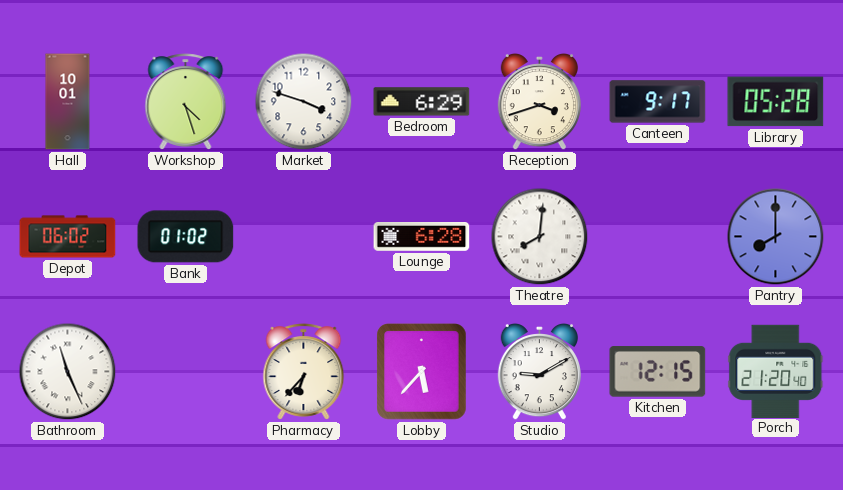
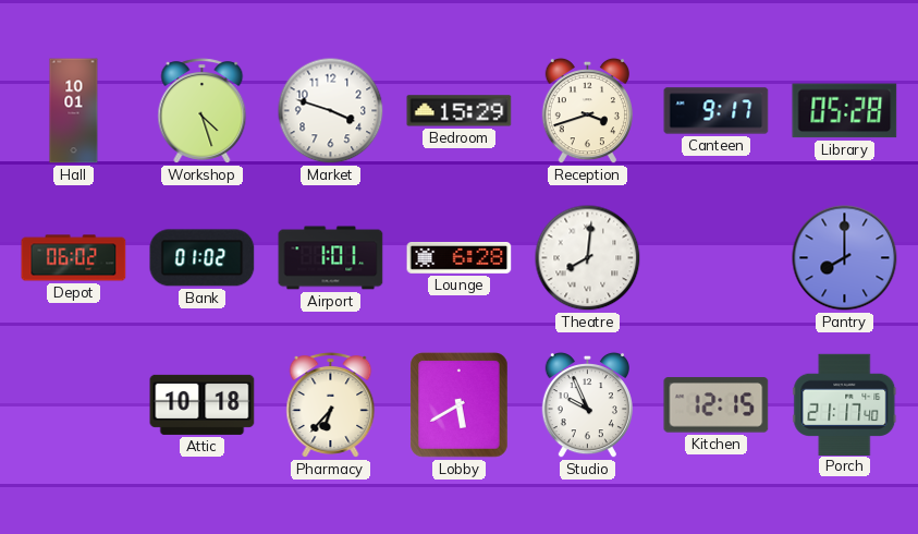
Bedroom: 6:29 -> 15:29 (460, 111)
Airport: none -> 1:01 (331, 258)
Bathroom: 11:26 -> none (68, 372)
Attic: none -> 10:18 (203, 404)
Lobby: 5:37 -> 5:40 (460, 405)
Studio: 9:10 -> 9:56 (587, 405)
Porch: 21:20 -> 21:17 (845, 404)
